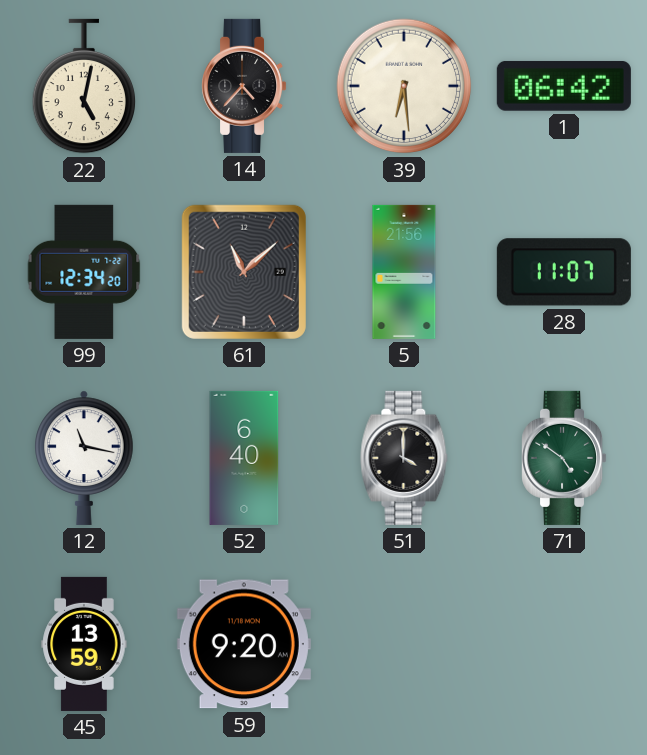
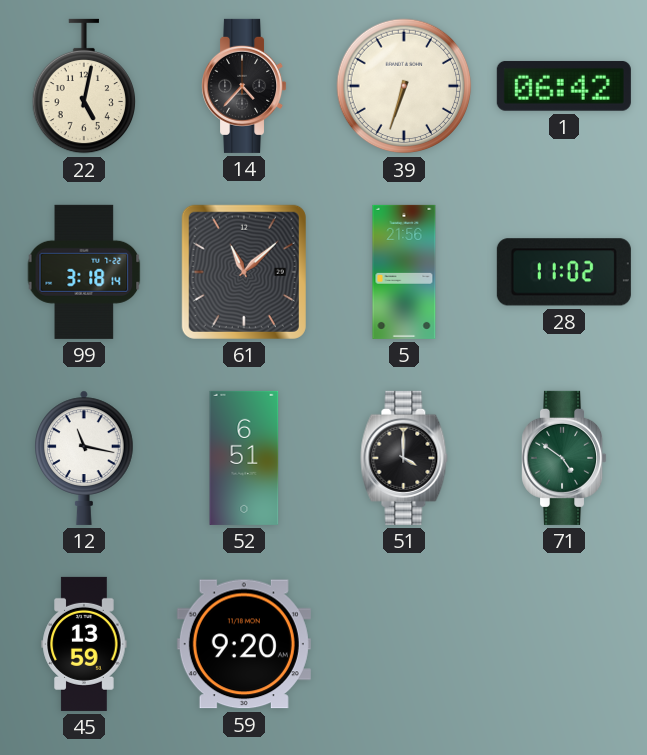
39: 6:29 -> 6:33 (404, 86)
99: 12:34 -> 3:18 (84, 272)
28: 11:07 -> 11:02 (564, 272)
52: 6:40 -> 6:51 (244, 458)
